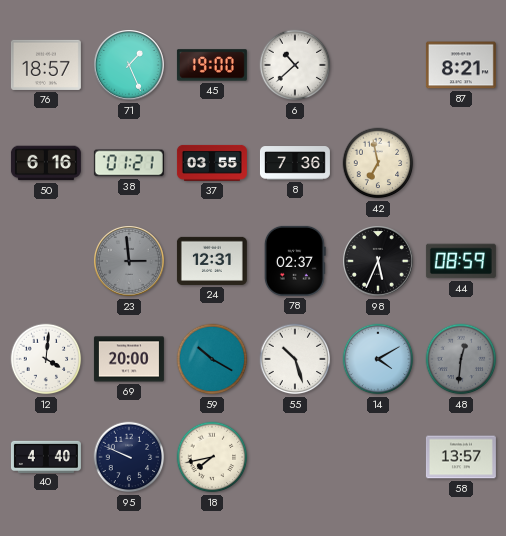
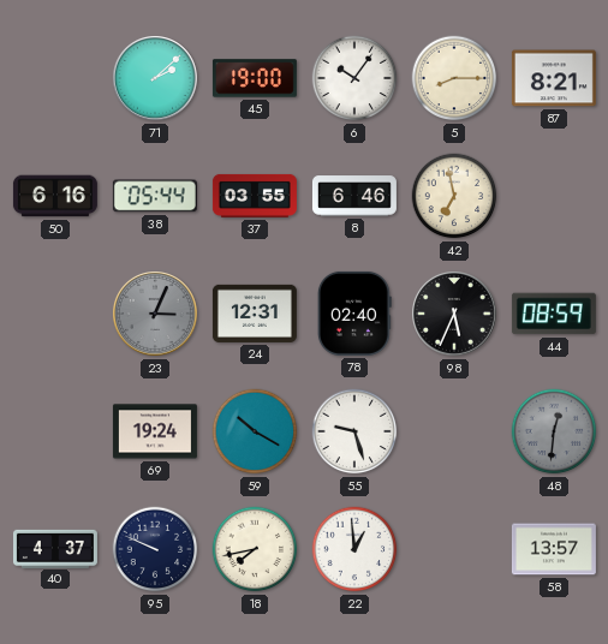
76: 18:57 -> none (46, 65)
71: 1:26 -> 2:08 (156, 79)
6: 10:38 -> 10:06 (354, 78)
5: none -> 8:15 (454, 78)
38: 01:21 -> 05:44 (155, 196)
8: 7:36 -> 6:46 (354, 196)
23: 2:59 -> 3:04 (156, 315)
78: 02:37 -> 02:40 (354, 314)
12: 4:01 -> none (46, 359)
69: 20:00 -> 19:24 (155, 431)
55: 10:27 -> 9:27 (354, 431)
14: 4:10 -> none (378, 359)
40: 4:40 -> 4:37 (55, 548)
22: none -> 12:59 (354, 549)
